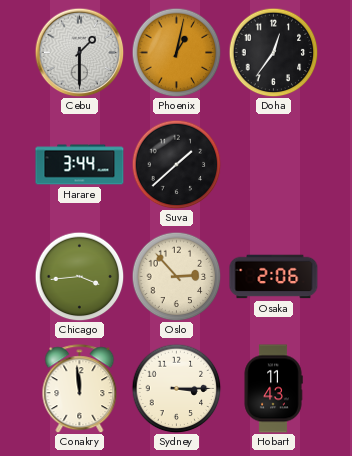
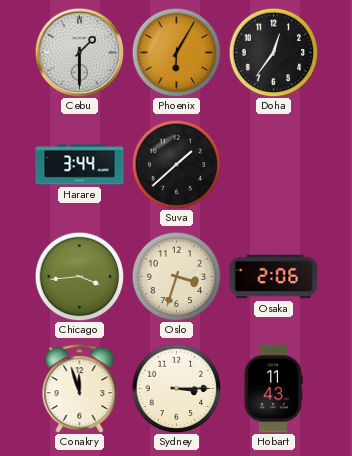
Phoenix: 1:02 -> 6:05 (176, 52)
Oslo: 2:53 -> 3:33 (176, 276)
Conakry: 11:59 -> 11:57 (80, 389)
